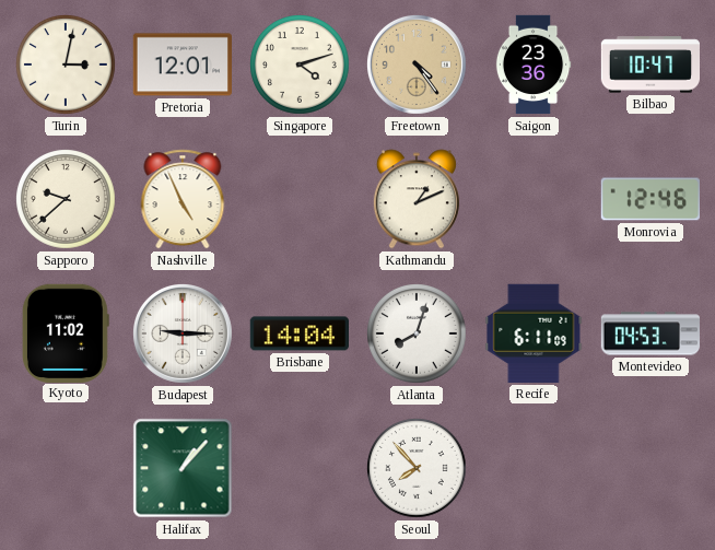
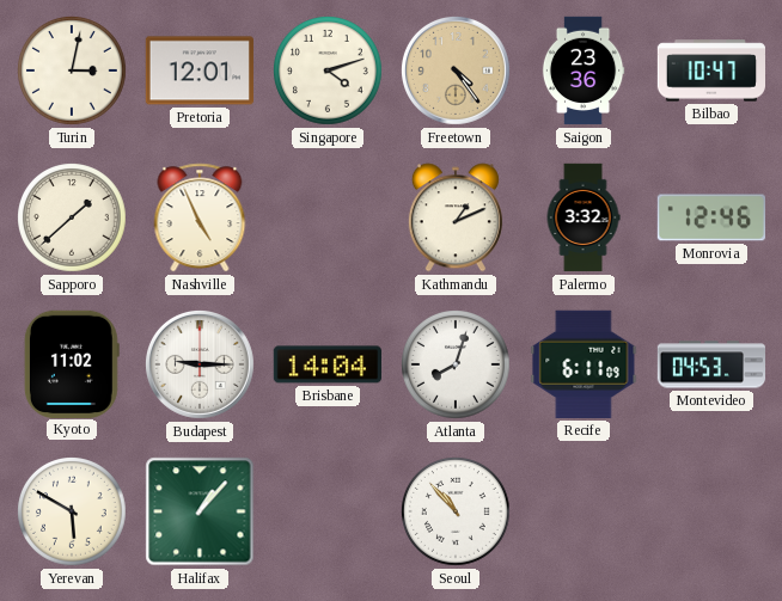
Sapporo: 9:38 -> 1:38 (73, 219)
Palermo: none -> 3:32 (584, 217)
Yerevan: none -> 5:50 (73, 513)
Seoul: 7:53 -> 10:53 (457, 513)
